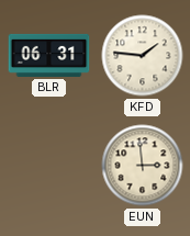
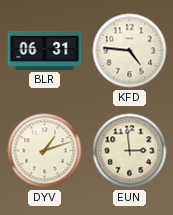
KFD: 1:46 -> 4:46 (130, 51)
DYV: none -> 1:12 (45, 151)
